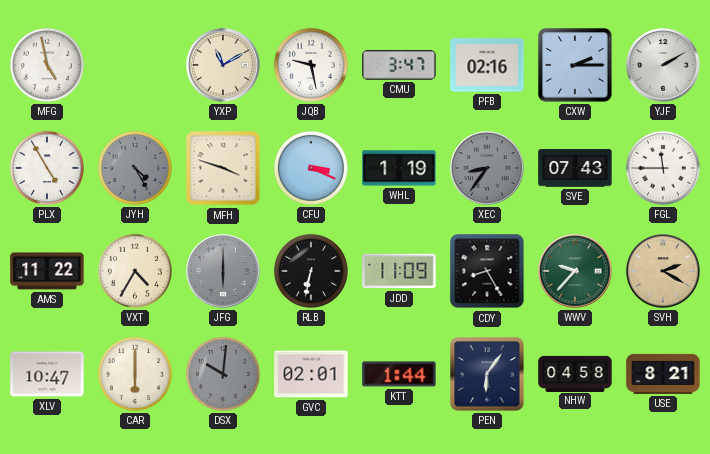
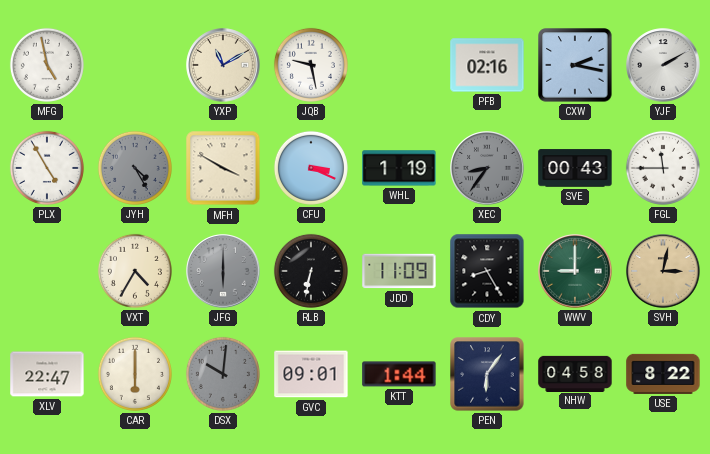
CMU: 3:47 -> none (399, 65)
CXW: 2:15 -> 2:17 (575, 65)
MFH: 3:48 -> 3:50 (223, 168)
SVE: 07:43 -> 00:43 (575, 168)
AMS: 11:22 -> none (47, 271)
WWV: 9:37 -> 9:00 (575, 271)
SVH: 2:20 -> 3:02 (663, 271)
XLV: 10:47 -> 22:47 (47, 374)
GVC: 02:01 -> 09:01 (311, 374)
USE: 8:21 -> 8:22 (663, 374)
